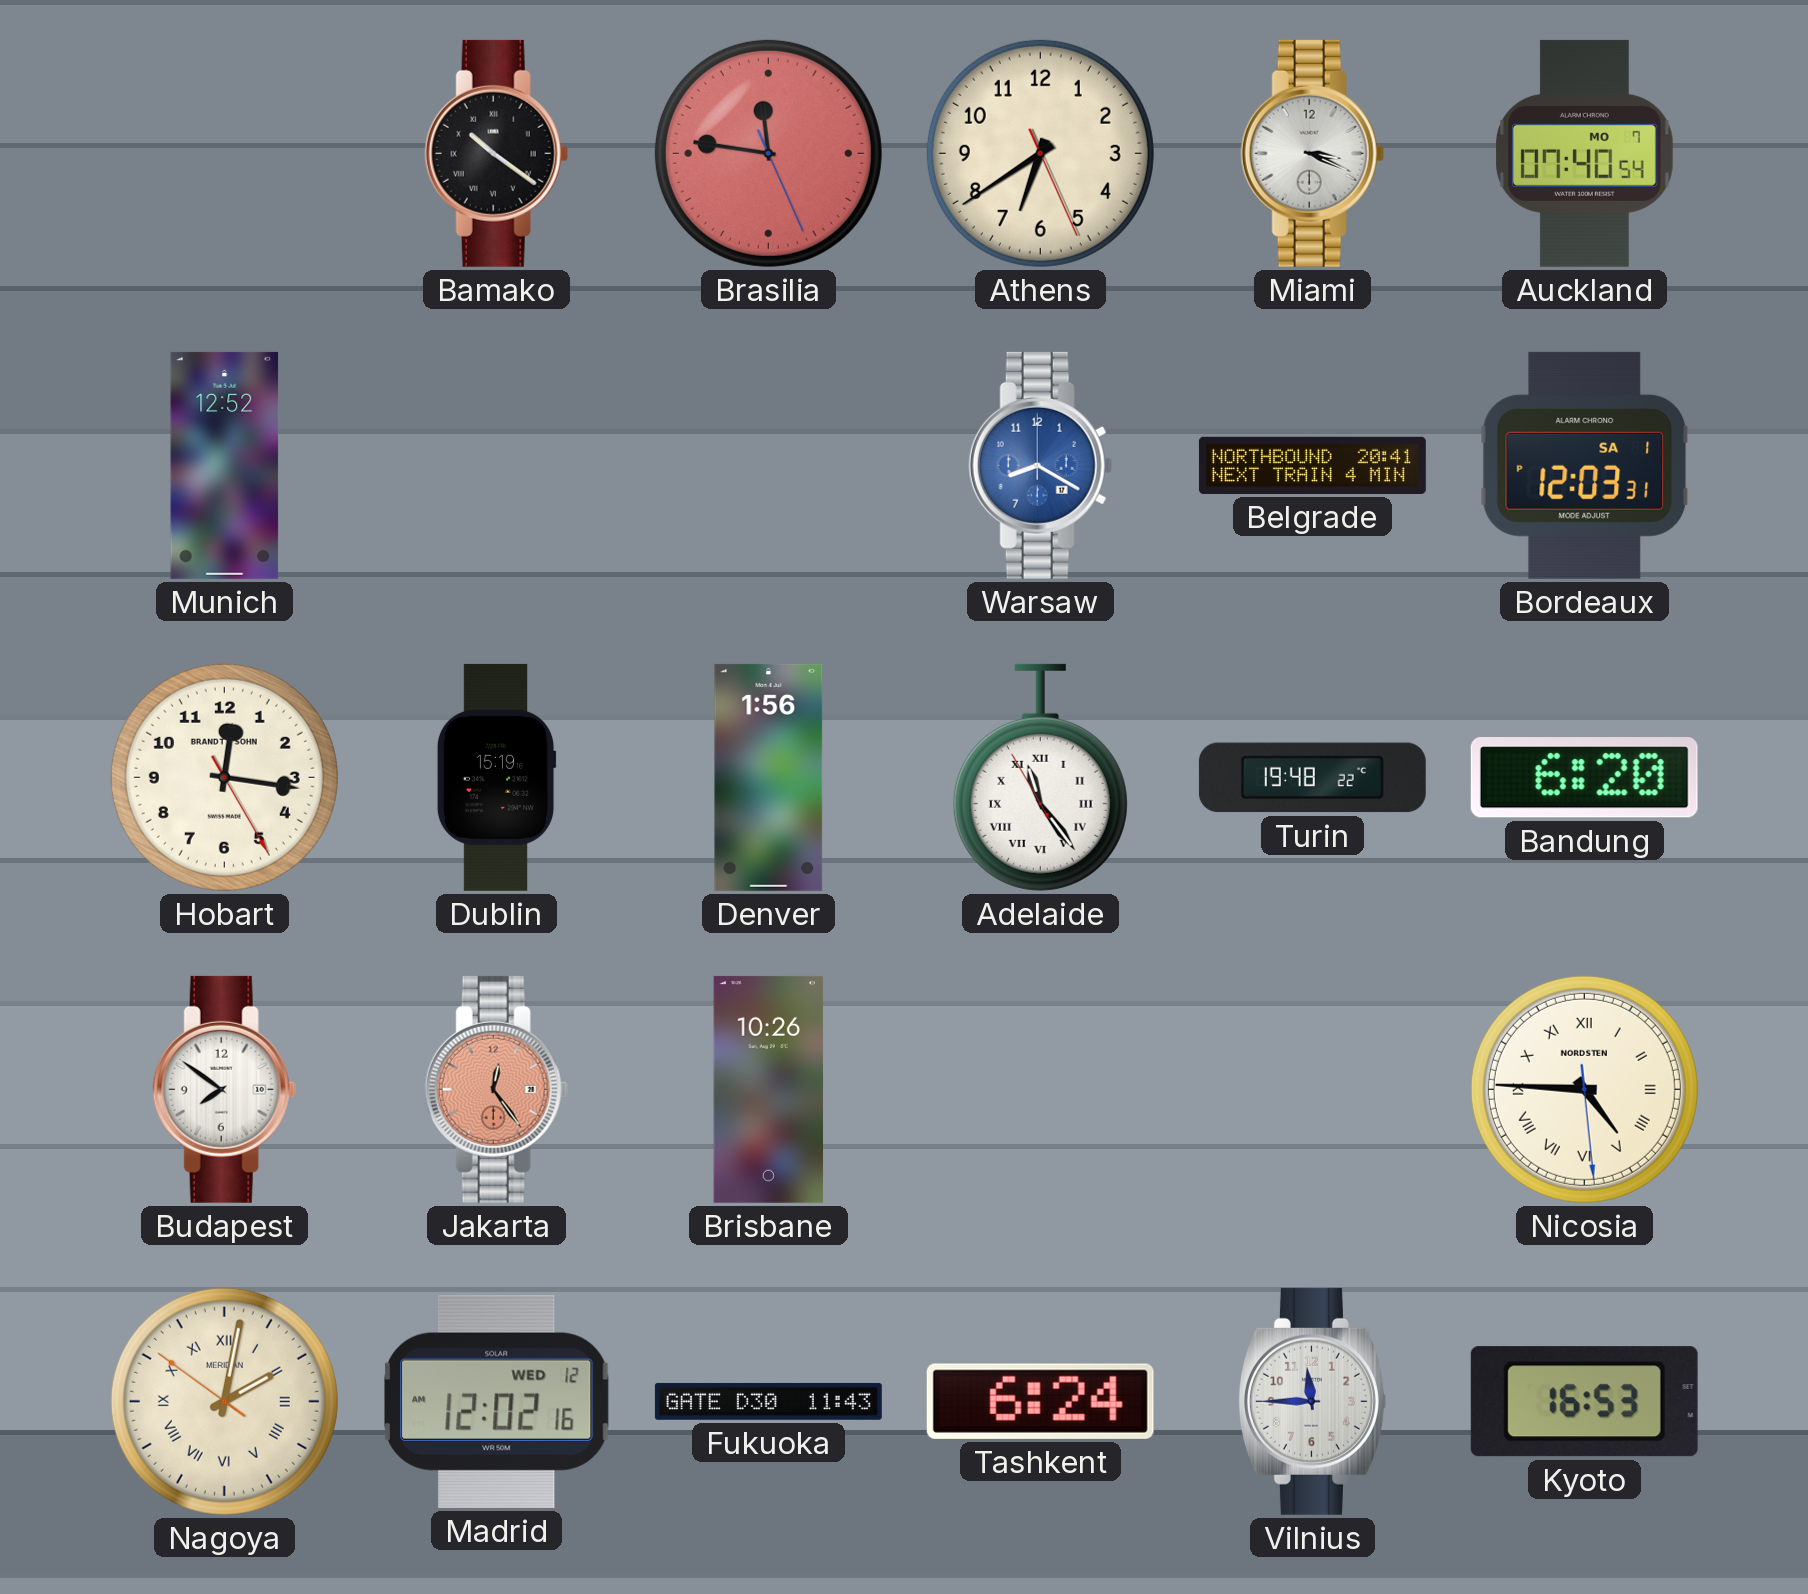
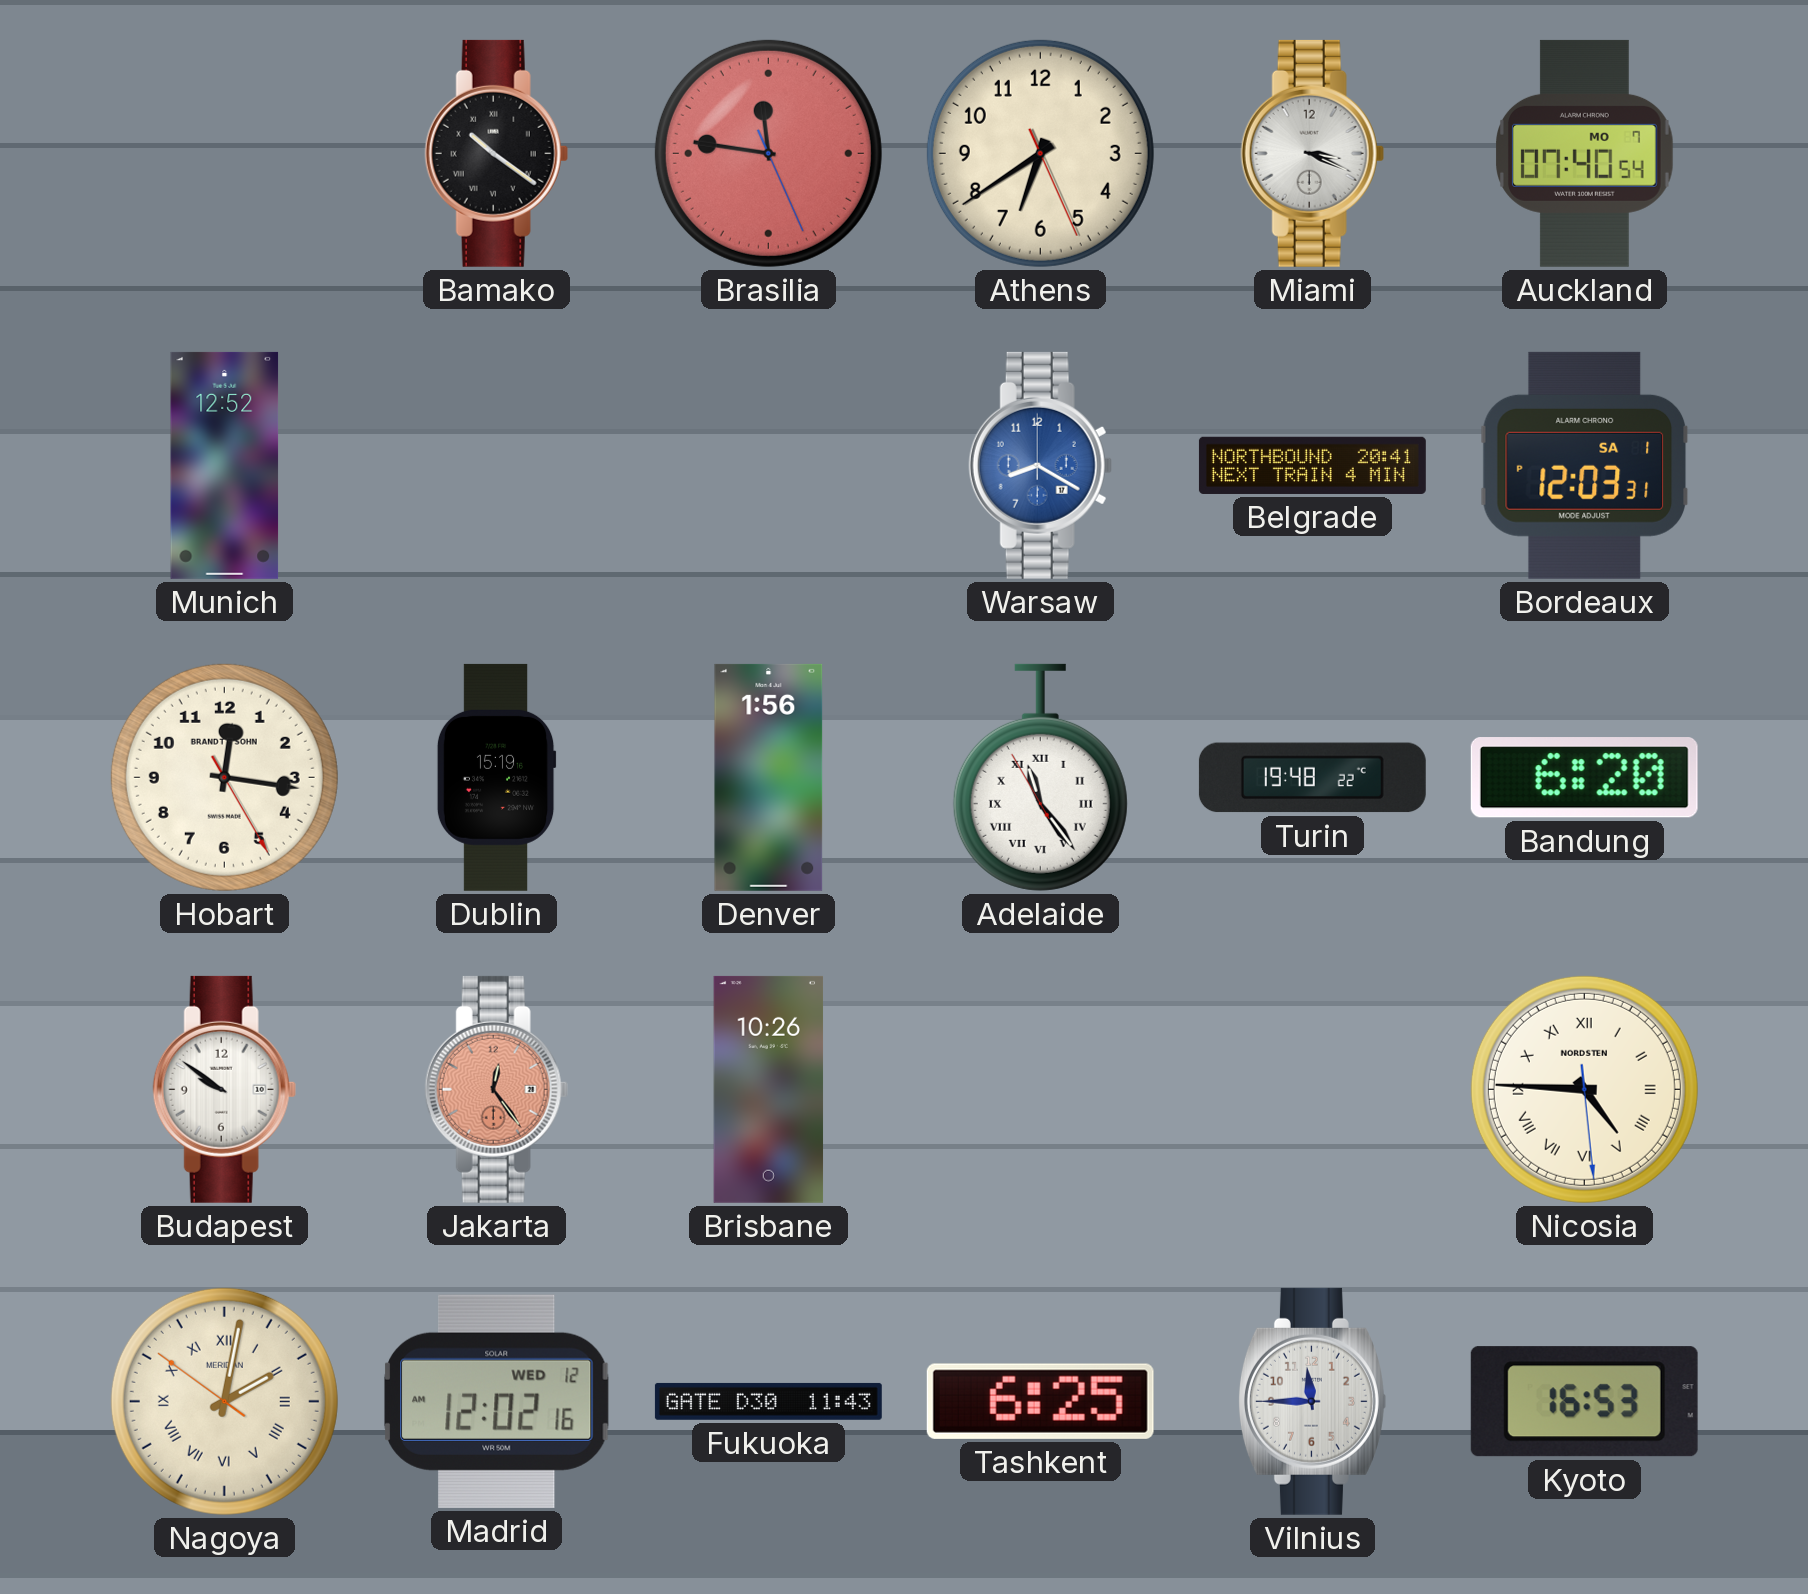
Budapest: 7:51 -> 9:51 (224, 1089)
Tashkent: 6:24 -> 6:25 (1040, 1401)
